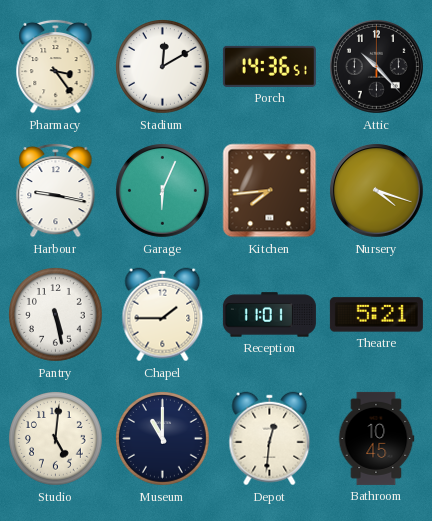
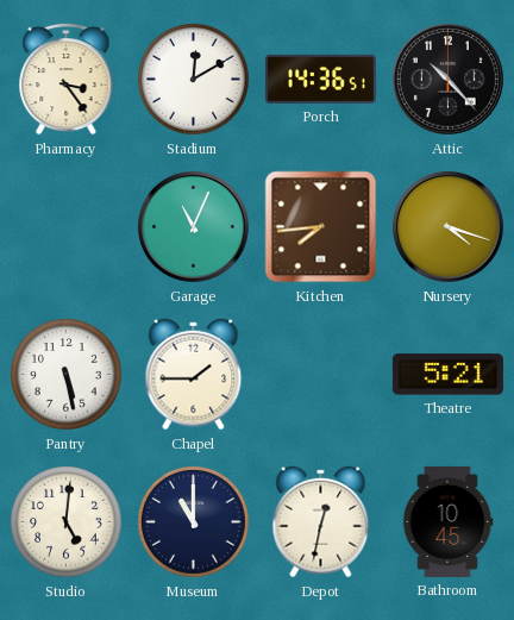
Harbour: 9:17 -> none (56, 190)
Garage: 6:04 -> 11:04 (193, 226)
Reception: 11:01 -> none (269, 315)
Depot: 12:31 -> 12:32 (321, 522)
